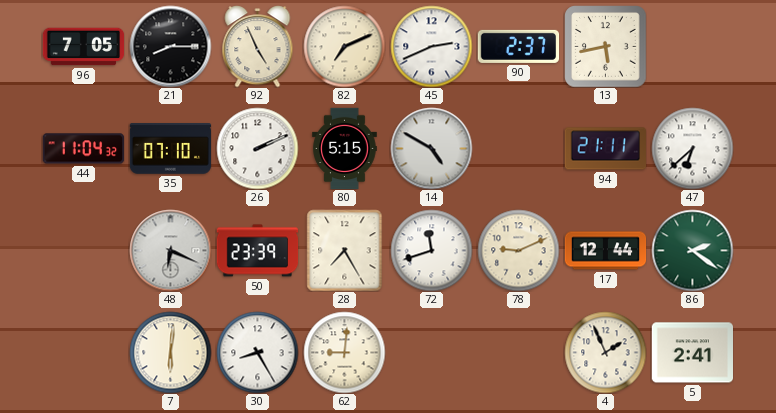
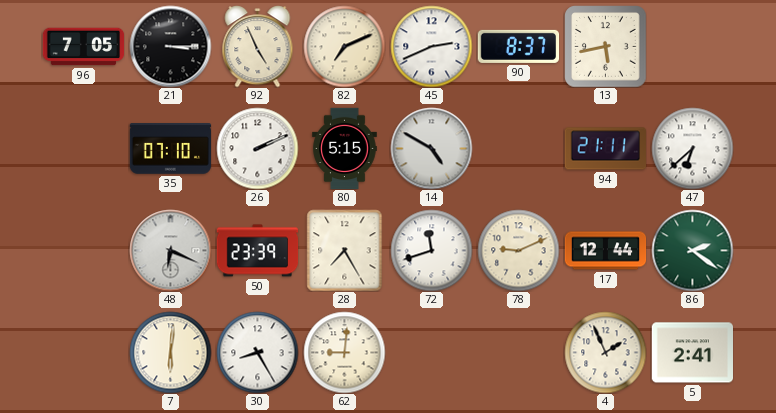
21: 8:15 -> 3:15 (170, 46)
90: 2:37 -> 8:37 (518, 46)
44: 11:04 -> none (83, 149)
